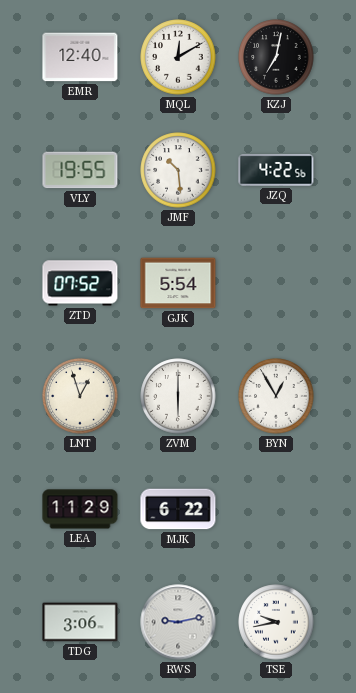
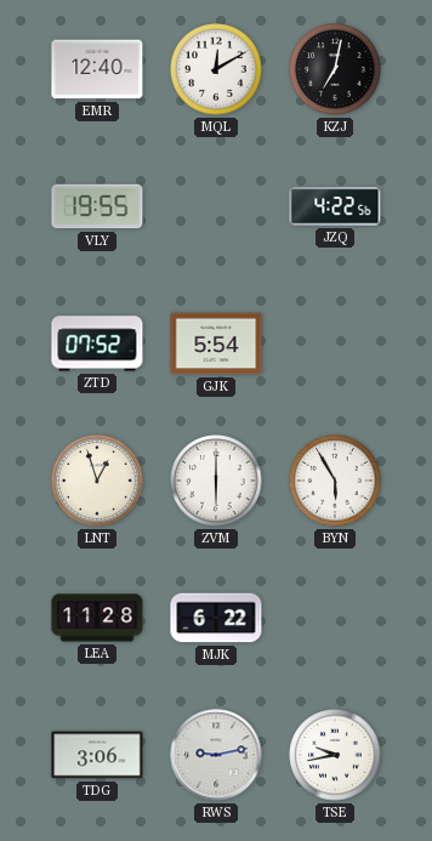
JMF: 10:29 -> none (178, 170)
BYN: 12:55 -> 5:55 (335, 481)
LEA: 11:29 -> 11:28 (97, 618)
